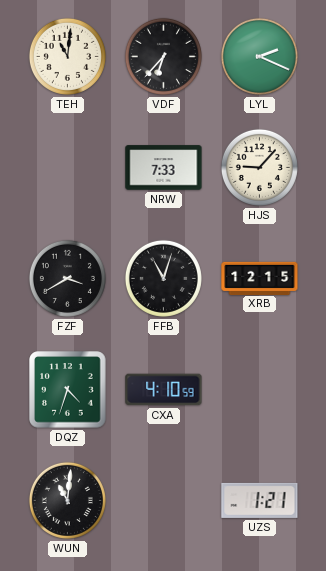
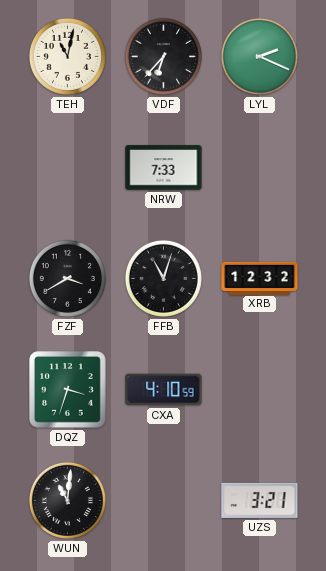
TEH: 11:01 -> 11:02 (67, 56)
HJS: 9:07 -> none (259, 167)
XRB: 12:15 -> 12:32 (260, 278)
DQZ: 4:33 -> 3:33 (68, 390)
UZS: 1:21 -> 3:21 (260, 500)
